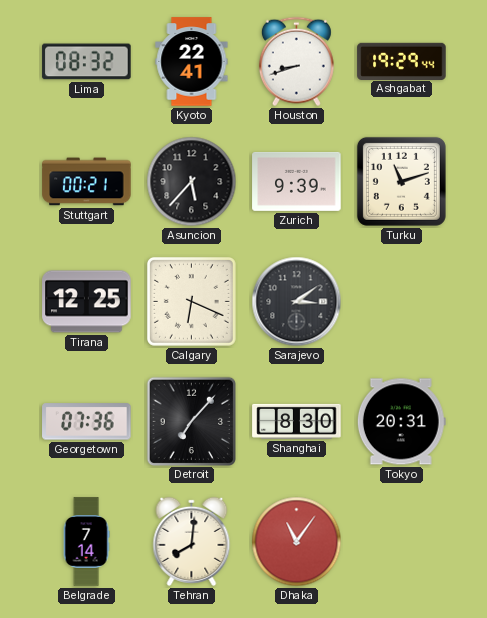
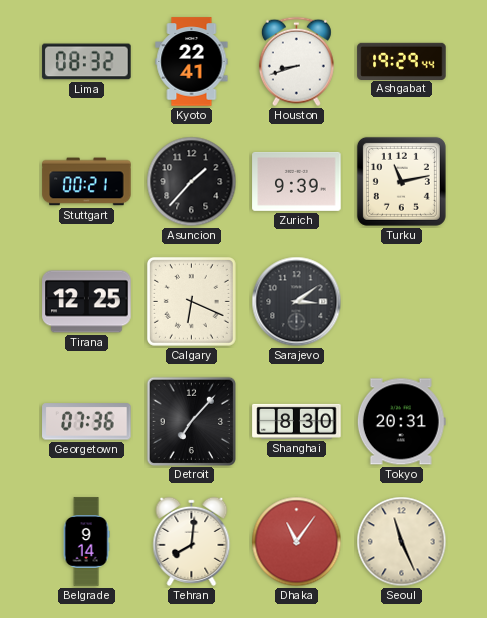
Asuncion: 5:37 -> 1:37 (192, 182)
Turku: 11:12 -> 11:13 (401, 181)
Belgrade: 7:14 -> 9:14 (86, 542)
Seoul: none -> 11:26 (402, 542)
